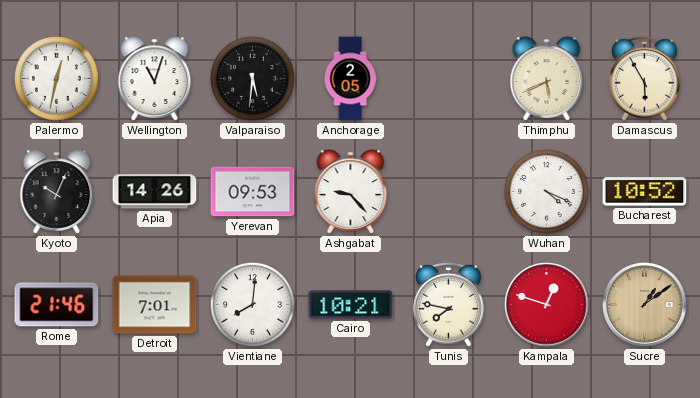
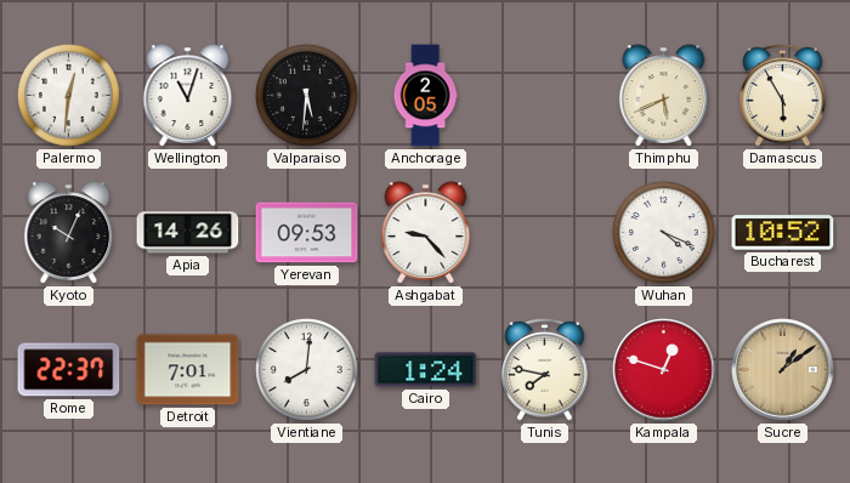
Palermo: 12:32 -> 12:31 (69, 96)
Rome: 21:46 -> 22:37 (69, 370)
Cairo: 10:21 -> 1:24 (426, 370)
